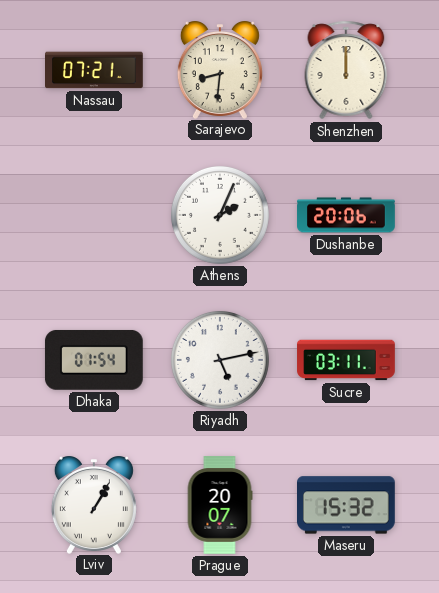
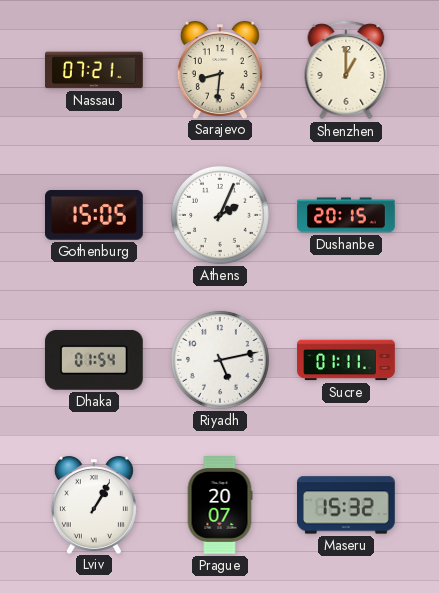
Shenzhen: 12:00 -> 1:00 (346, 70)
Gothenburg: none -> 15:05 (95, 216)
Dushanbe: 20:06 -> 20:15 (346, 215)
Sucre: 03:11 -> 01:11 (346, 360)
